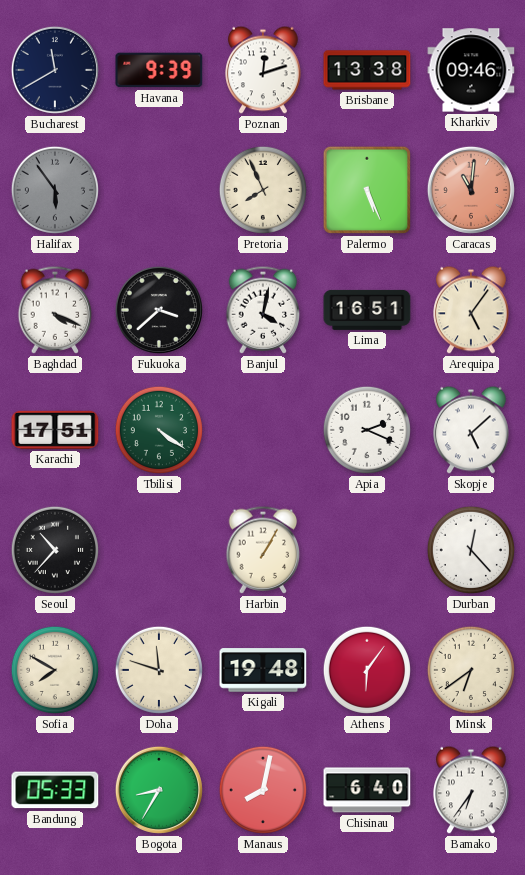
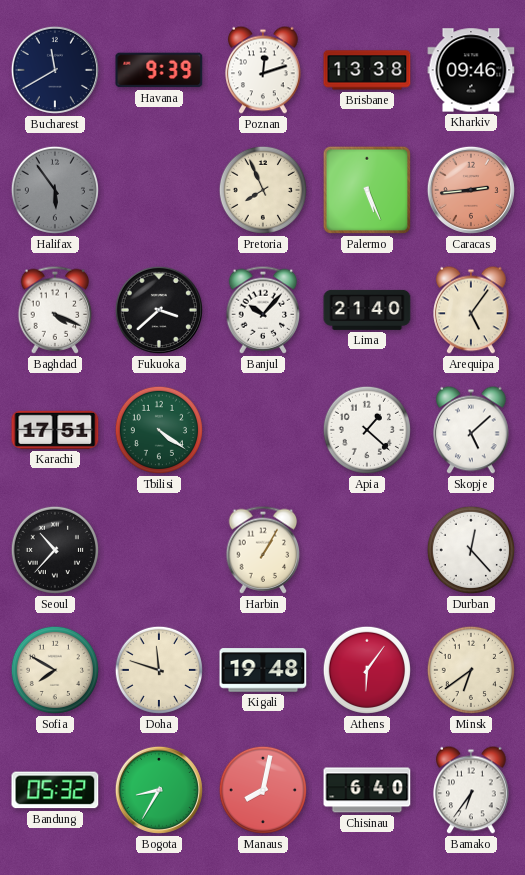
Caracas: 11:01 -> 2:44 (471, 190)
Banjul: 4:02 -> 10:07 (263, 310)
Lima: 16:51 -> 21:40 (367, 310)
Apia: 2:19 -> 1:22 (367, 430)
Bandung: 05:33 -> 05:32 (55, 790)
